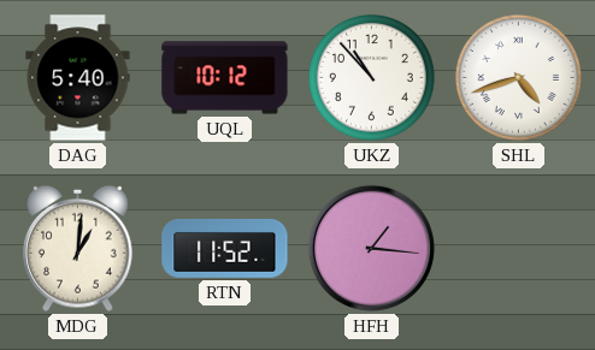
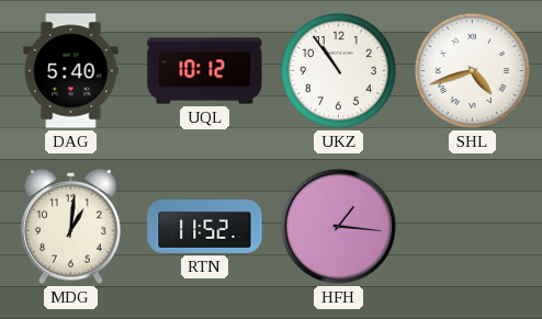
UKZ: 10:53 -> 10:54 (339, 71)
